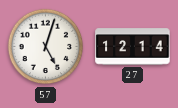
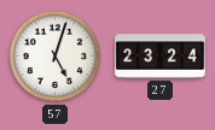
27: 12:14 -> 23:24 (161, 57)
